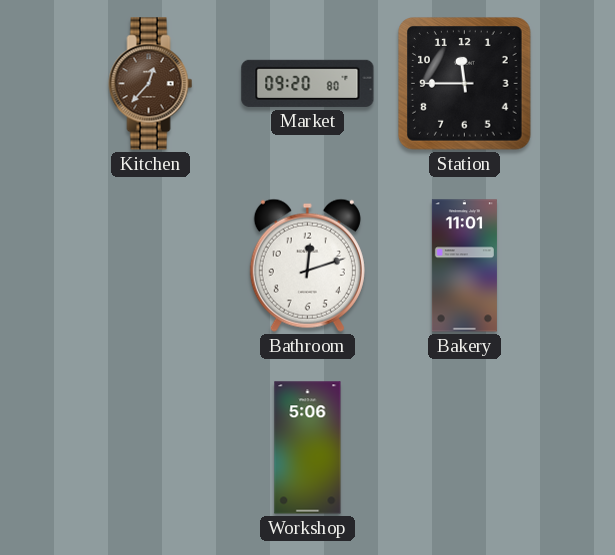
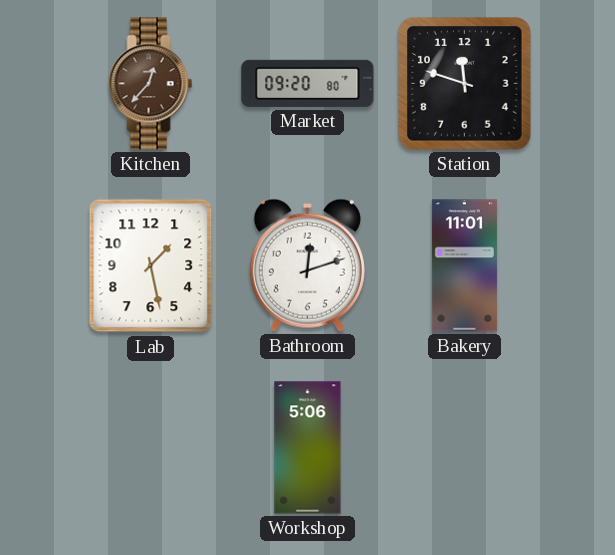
Station: 11:45 -> 11:48 (465, 84)
Lab: none -> 1:28 (151, 266)
